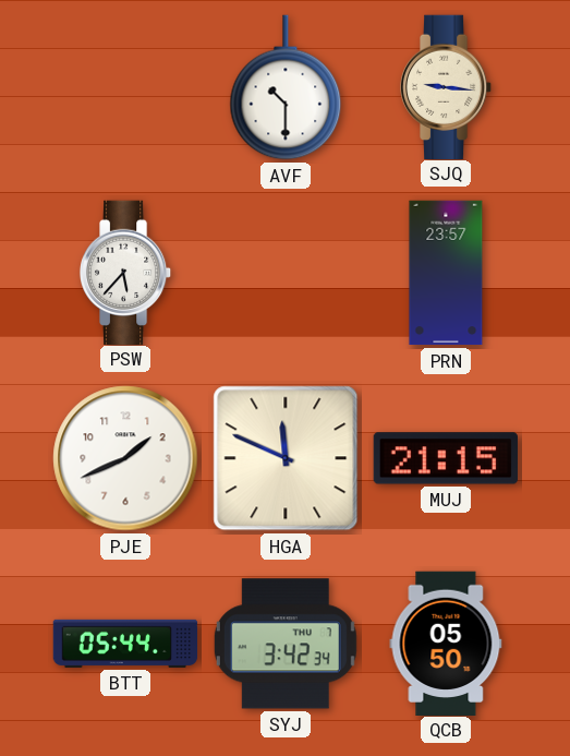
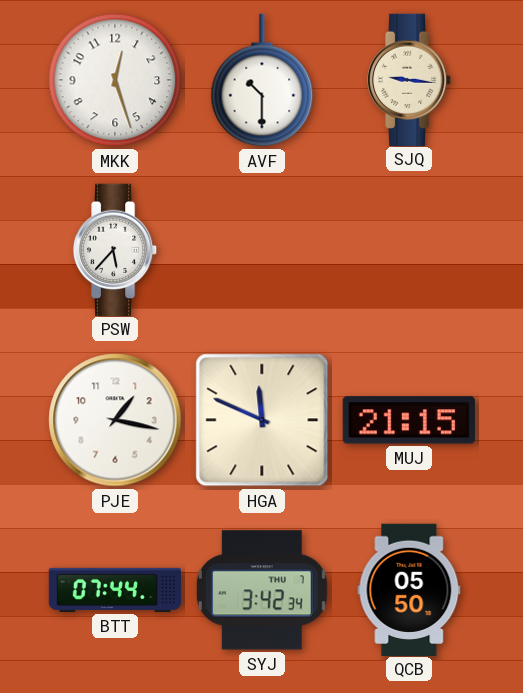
MKK: none -> 12:27 (115, 80)
PRN: 23:57 -> none (446, 273)
PJE: 1:41 -> 1:17 (115, 420)
BTT: 05:44 -> 07:44 (115, 590)
